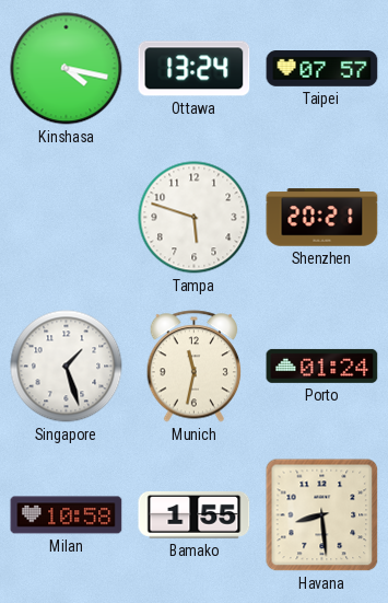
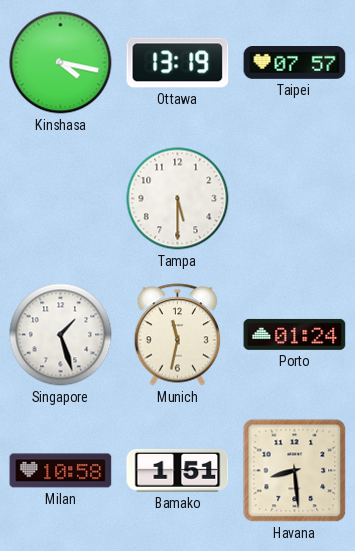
Ottawa: 13:24 -> 13:19 (178, 63)
Tampa: 5:48 -> 5:30 (178, 199)
Shenzhen: 20:21 -> none (322, 218)
Bamako: 1:55 -> 1:51 (178, 470)
